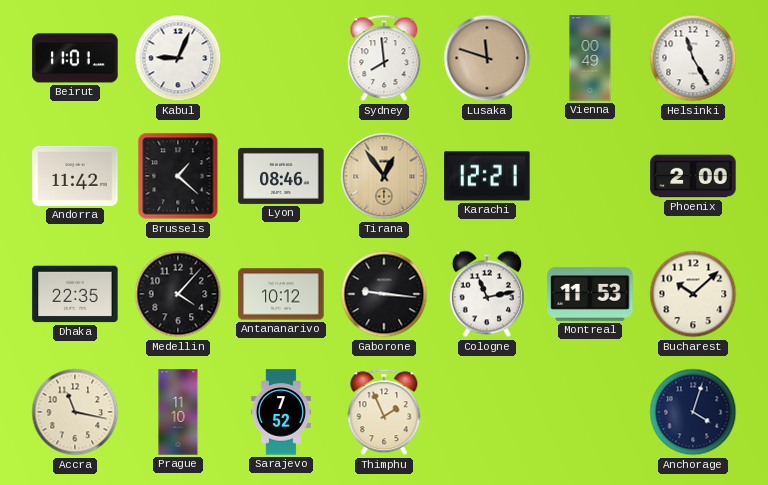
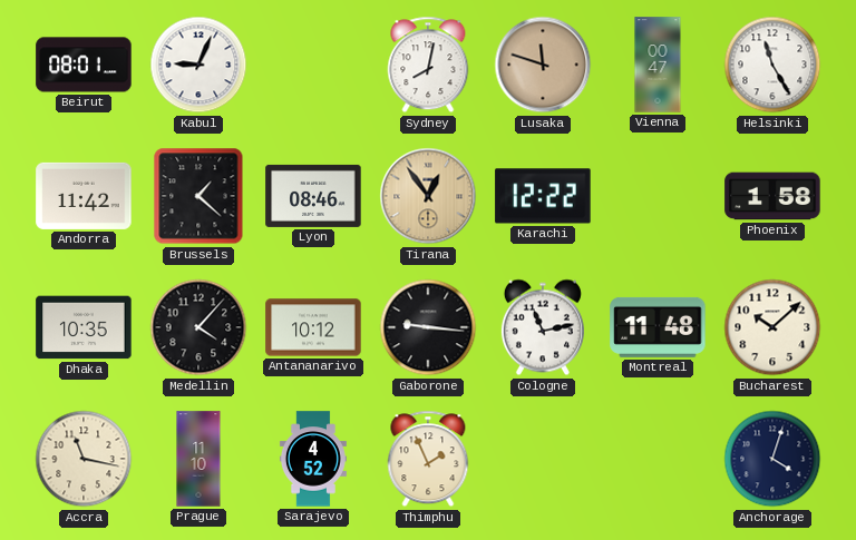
Beirut: 11:01 -> 08:01 (84, 65)
Sydney: 7:59 -> 8:02 (428, 65)
Vienna: 00:49 -> 00:47 (658, 65)
Karachi: 12:21 -> 12:22 (543, 196)
Phoenix: 2:00 -> 1:58 (772, 196)
Dhaka: 22:35 -> 10:35 (84, 327)
Montreal: 11:53 -> 11:48 (658, 327)
Sarajevo: 7:52 -> 4:52 (313, 459)
